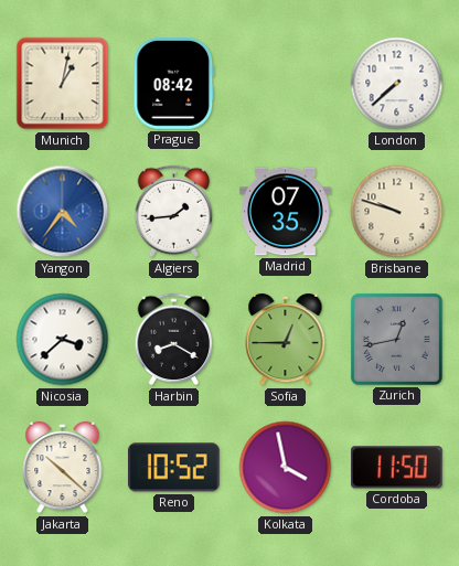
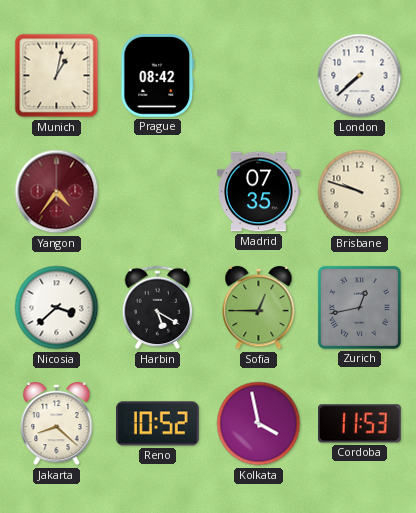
Yangon dial: blue -> burgundy (57, 192)
Algiers: 1:44 -> none (174, 212)
Harbin: 8:20 -> 5:20 (158, 308)
Jakarta: 10:22 -> 8:22 (57, 424)
Cordoba: 11:50 -> 11:53 (359, 424)
